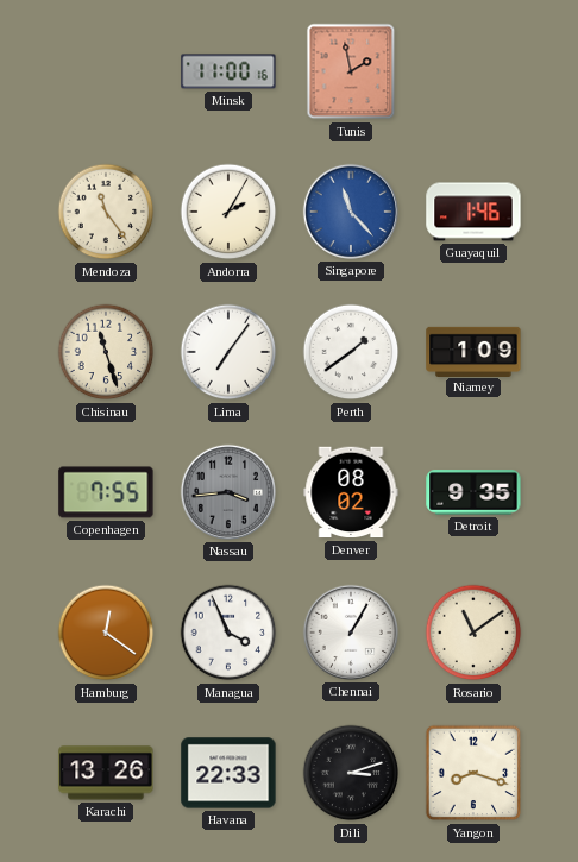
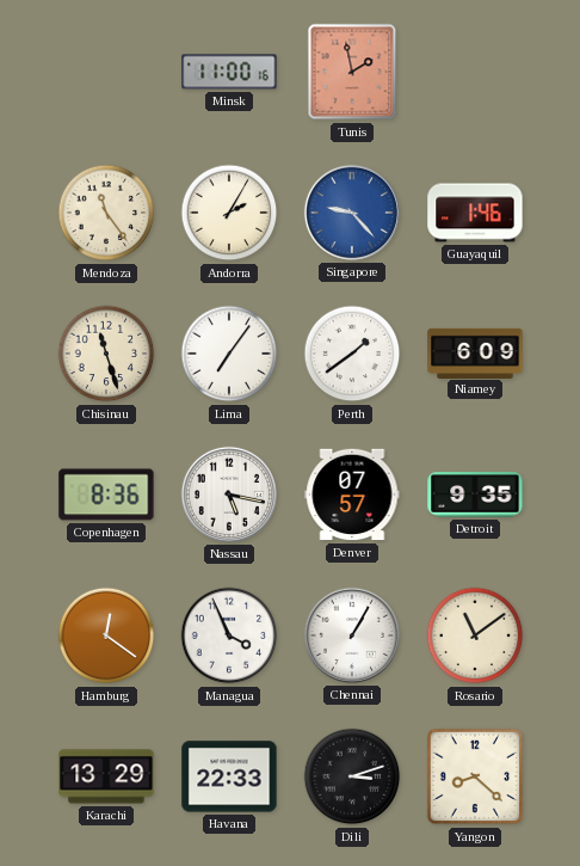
Singapore: 11:23 -> 9:23 (352, 213)
Niamey: 1:09 -> 6:09 (475, 352)
Copenhagen: 7:55 -> 8:36 (106, 495)
Nassau: 3:44 -> 5:17 (229, 495)
Nassau dial: grey -> white (229, 495)
Denver: 08:02 -> 07:57 (352, 495)
Karachi: 13:26 -> 13:29 (106, 776)
Yangon: 8:18 -> 8:22 (475, 776)
